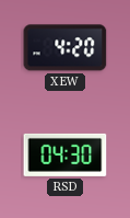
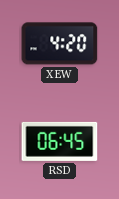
RSD: 04:30 -> 06:45 (60, 141)
